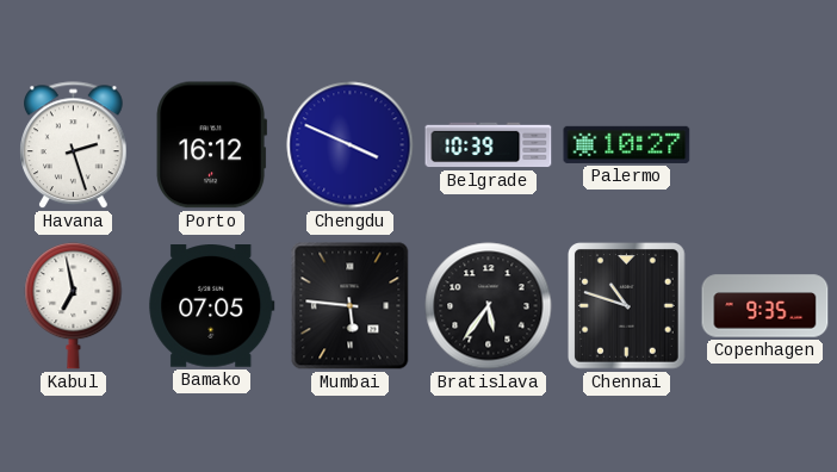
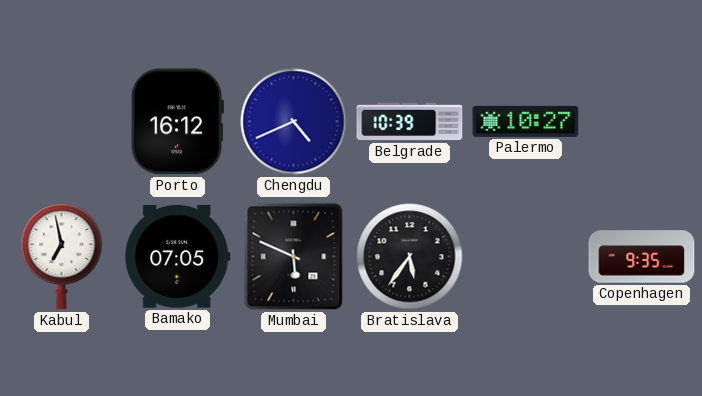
Havana: 2:27 -> none (74, 145)
Chengdu: 3:49 -> 4:41 (294, 122)
Mumbai: 5:46 -> 5:49 (294, 257)
Chennai: 10:48 -> none (627, 306)
